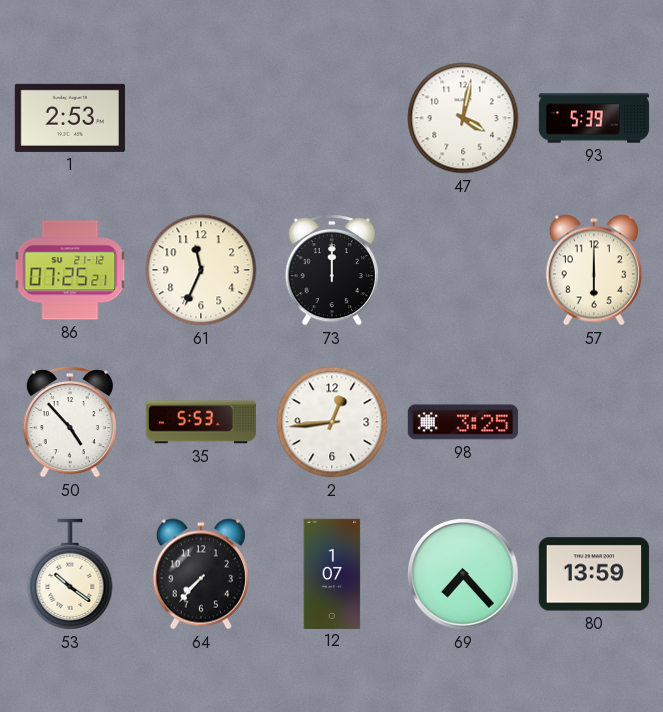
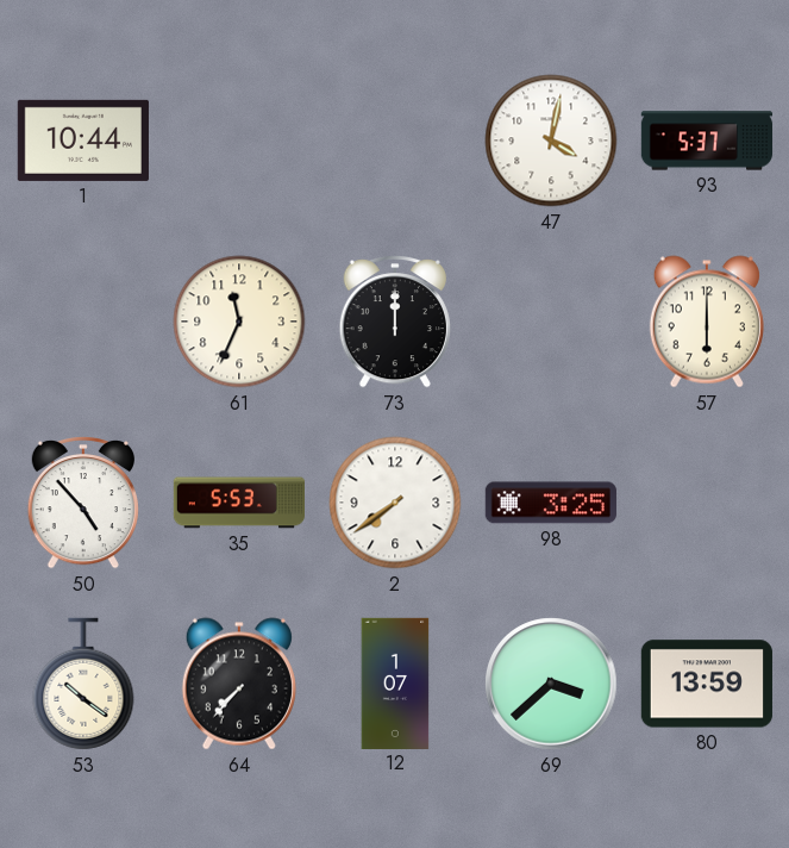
1: 2:53 -> 10:44 (83, 141)
93: 5:39 -> 5:37 (707, 141)
86: 07:25 -> none (70, 270)
2: 12:44 -> 7:39 (395, 503)
69: 7:23 -> 3:38 (551, 684)
